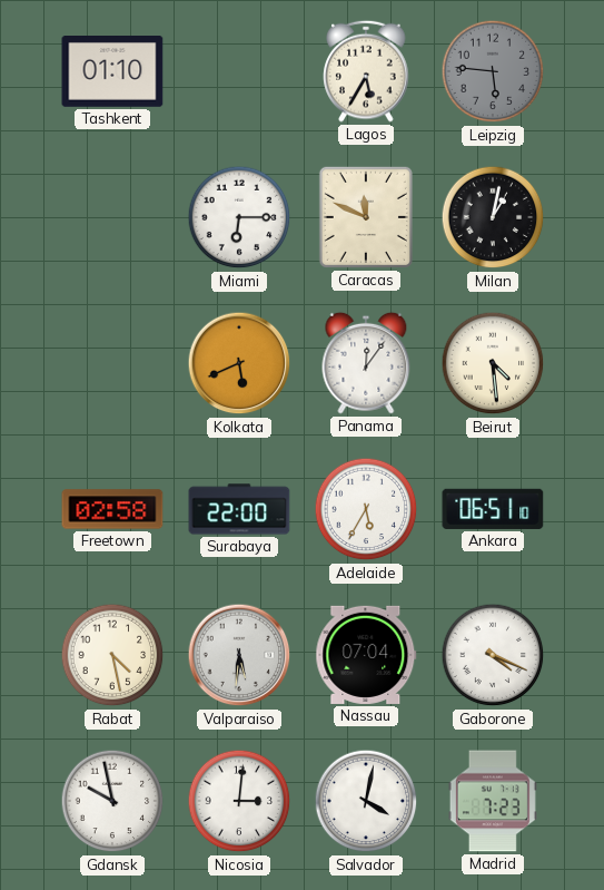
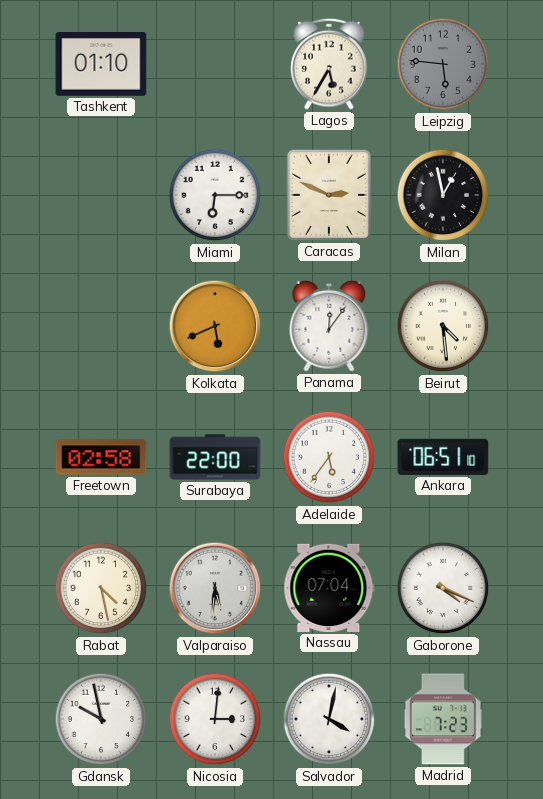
Caracas: 11:49 -> 2:49 (329, 195)
Milan: 1:02 -> 12:58 (443, 195)
Adelaide: 5:35 -> 5:36 (329, 457)
